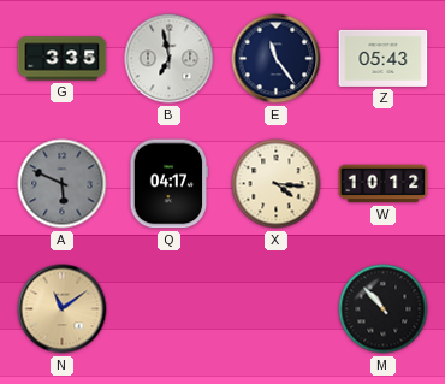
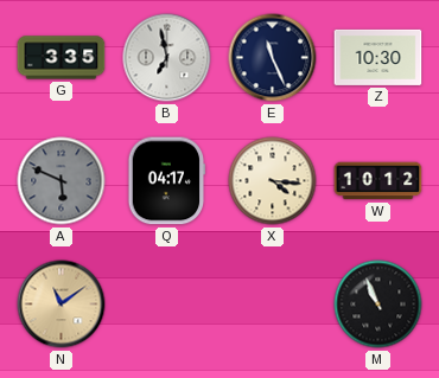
E: 11:24 -> 11:26 (273, 58)
Z: 05:43 -> 10:30 (378, 57)
M: 10:53 -> 10:56 (378, 305)
